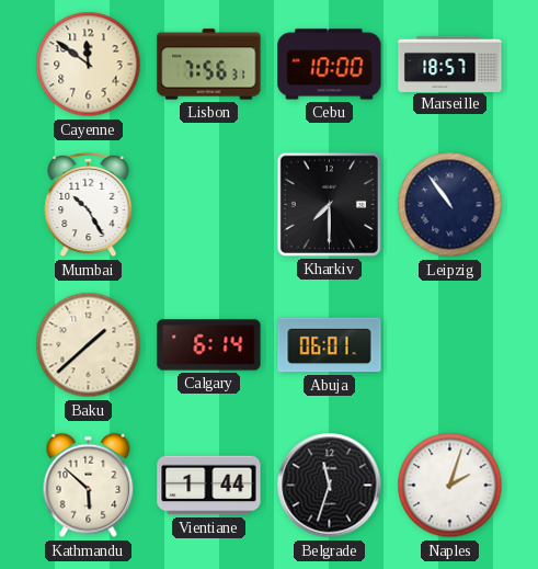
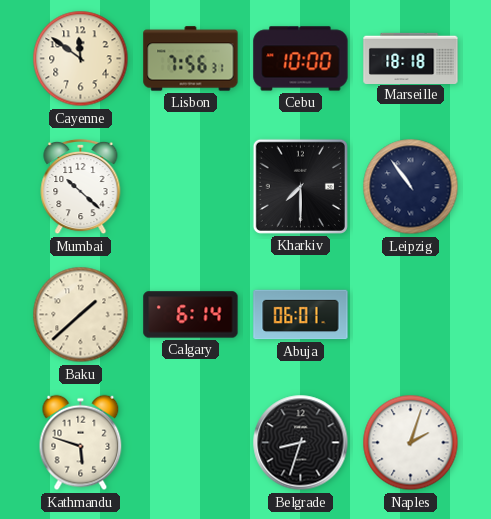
Marseille: 18:57 -> 18:18 (411, 58)
Mumbai: 10:25 -> 10:22 (81, 187)
Kathmandu: 5:52 -> 5:48 (81, 443)
Vientiane: 1:44 -> none (209, 486)
Belgrade: 11:33 -> 8:33 (301, 443)
